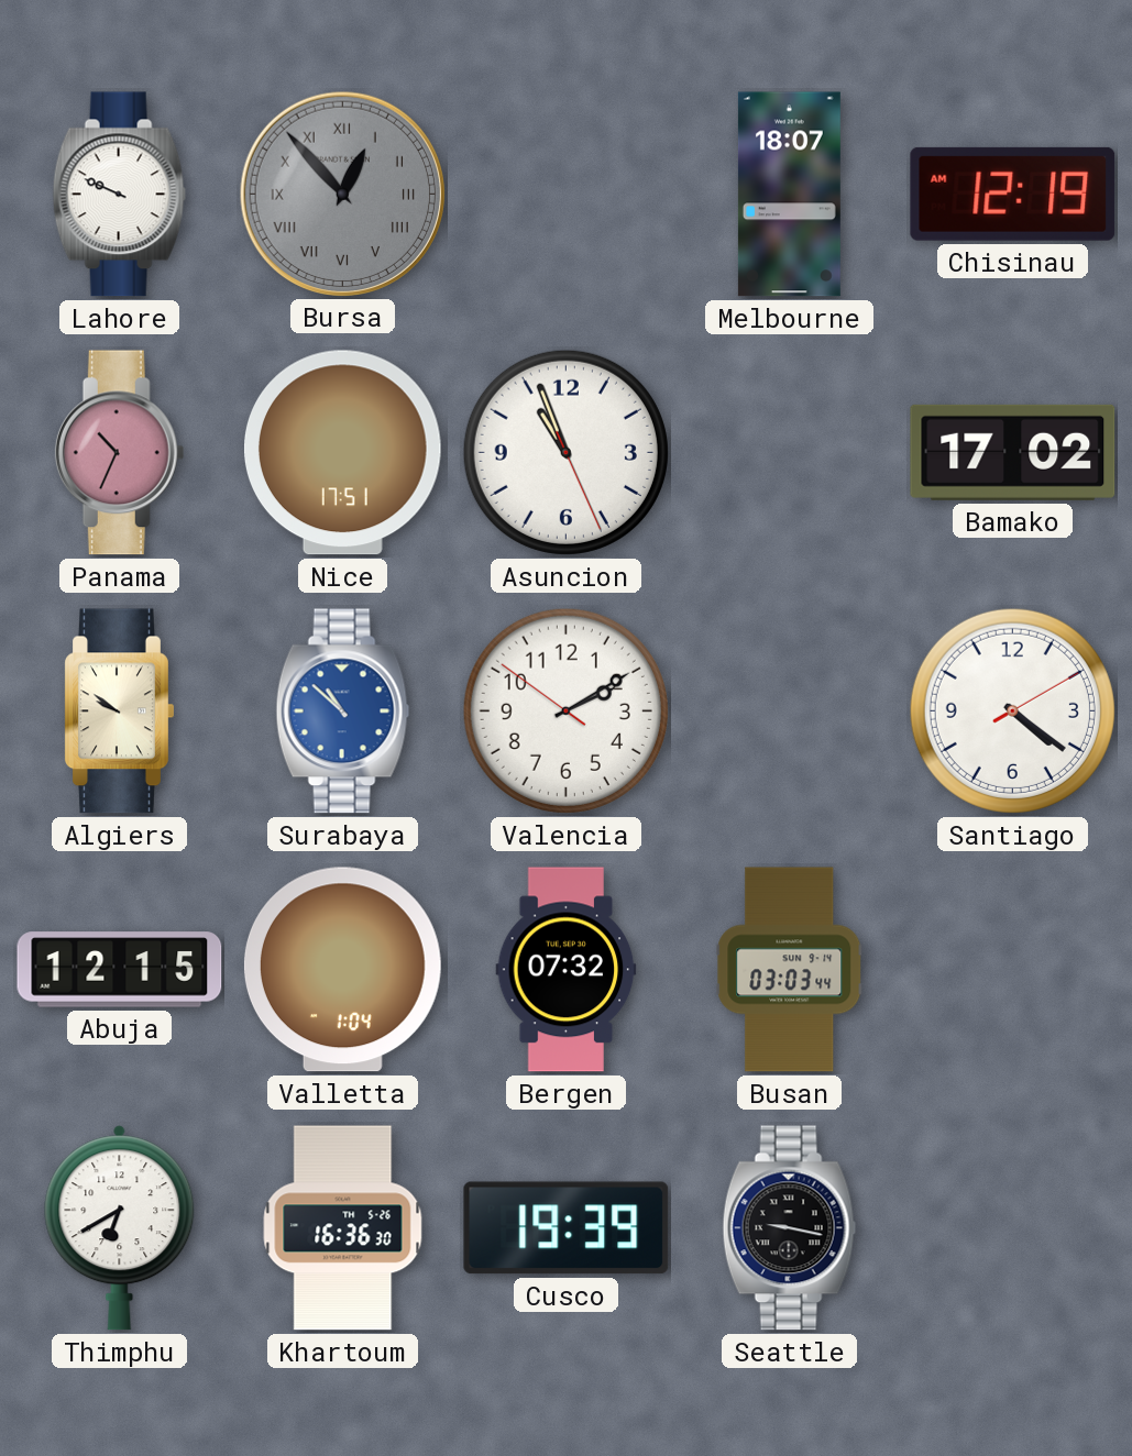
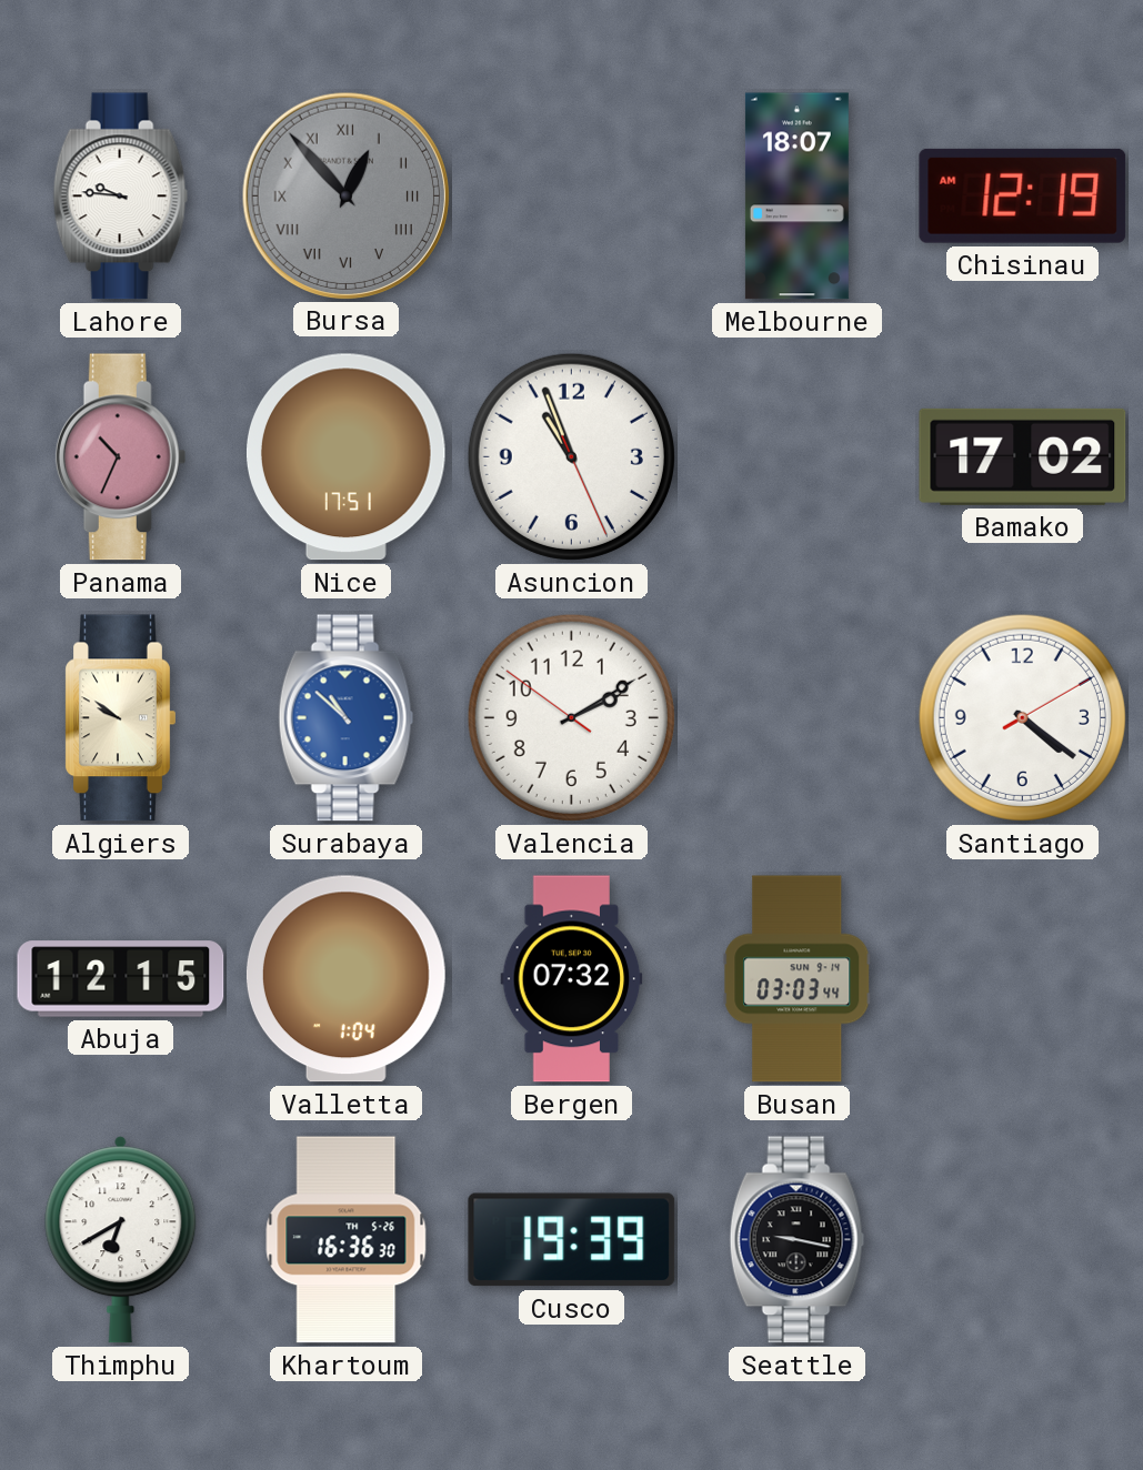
Lahore: 9:49 -> 9:46 (121, 197)
